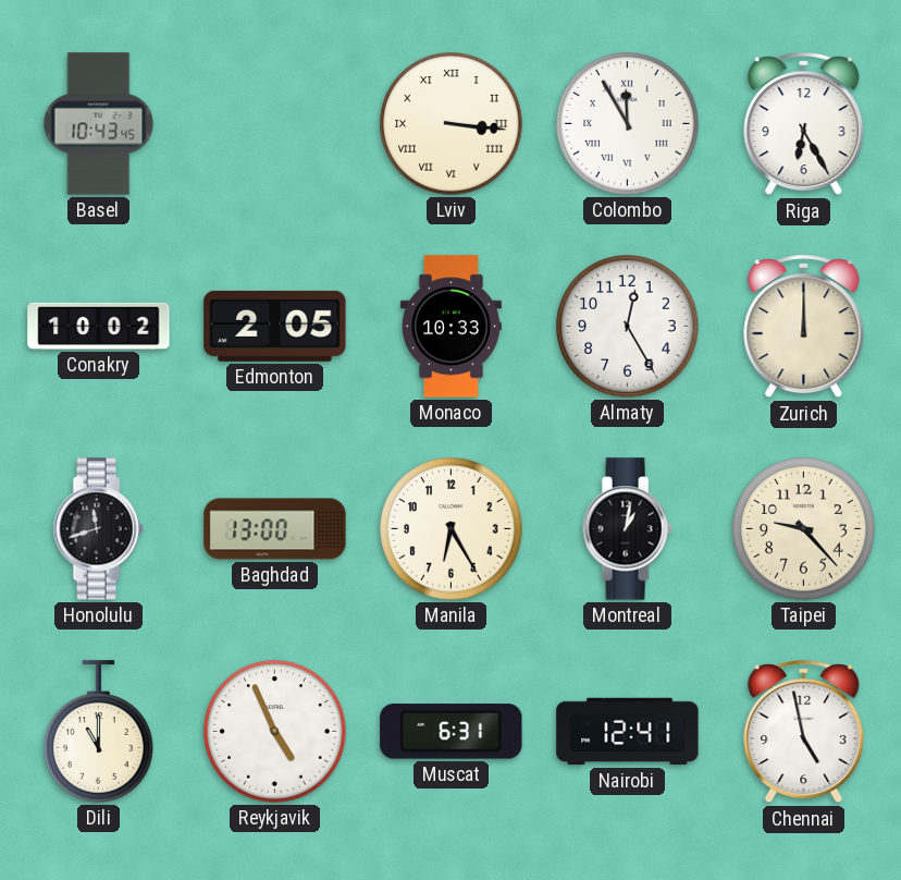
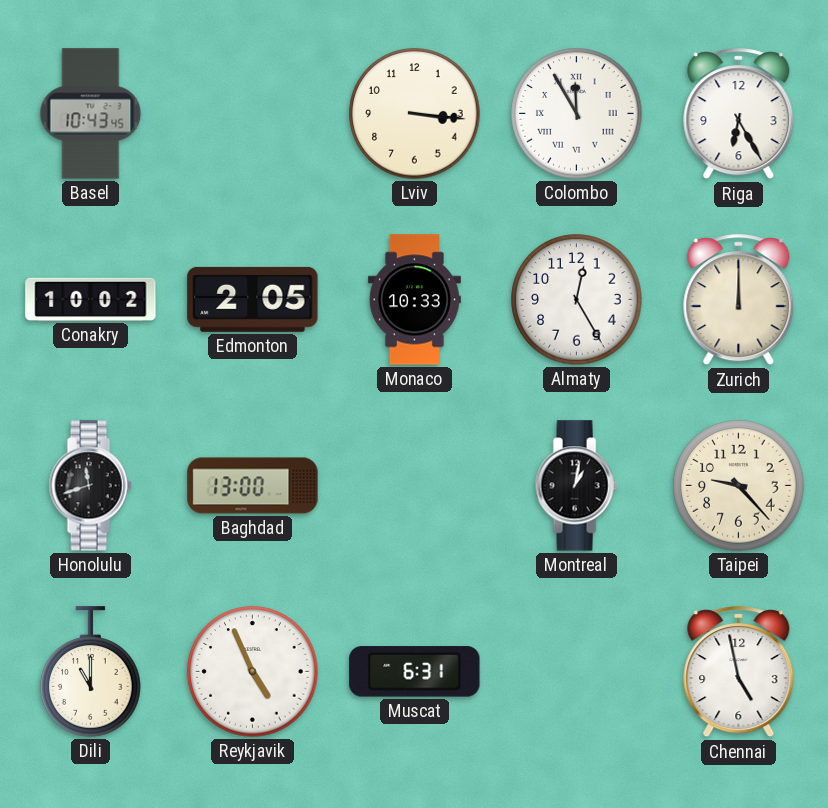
Lviv numerals: Roman -> Arabic (415, 114)
Manila: 6:25 -> none (452, 529)
Nairobi: 12:41 -> none (628, 732)
